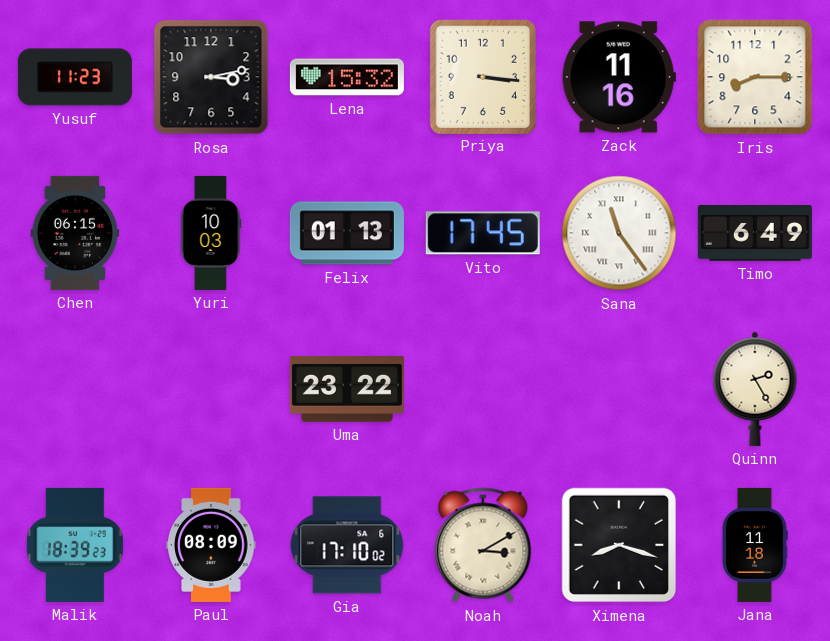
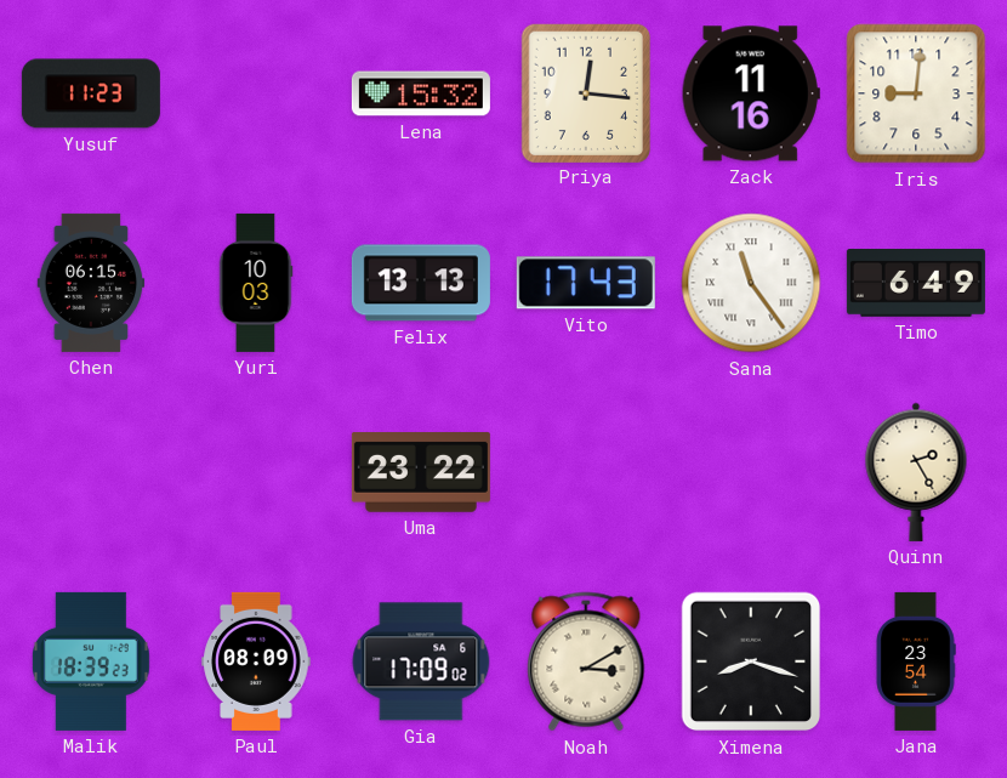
Rosa: 3:13 -> none (211, 77)
Priya: 3:16 -> 12:16 (585, 92)
Iris: 8:15 -> 9:01 (916, 93)
Felix: 01:13 -> 13:13 (421, 283)
Vito: 17:45 -> 17:43 (586, 283)
Gia: 17:10 -> 17:09 (421, 661)
Jana: 11:18 -> 23:54 (916, 661)
